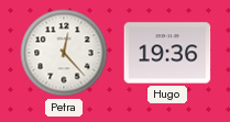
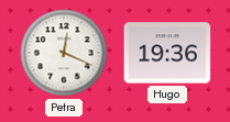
Petra: 12:23 -> 12:19 (64, 53)
